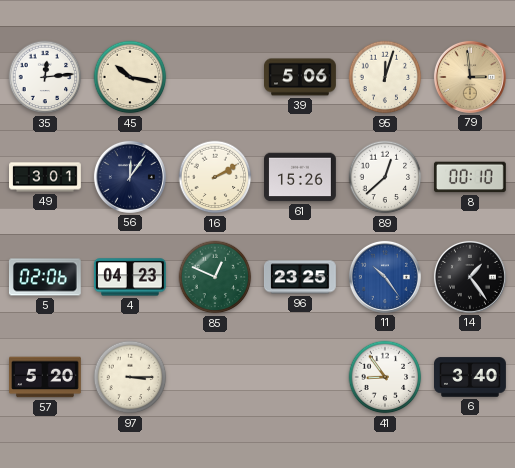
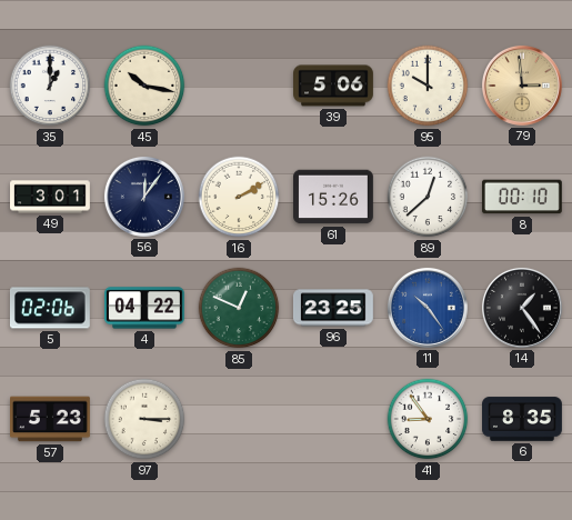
35: 12:14 -> 1:00 (50, 86)
95: 12:03 -> 10:00 (428, 86)
4: 04:23 -> 04:22 (144, 308)
57: 5:20 -> 5:23 (51, 419)
6: 3:40 -> 8:35 (523, 419)
